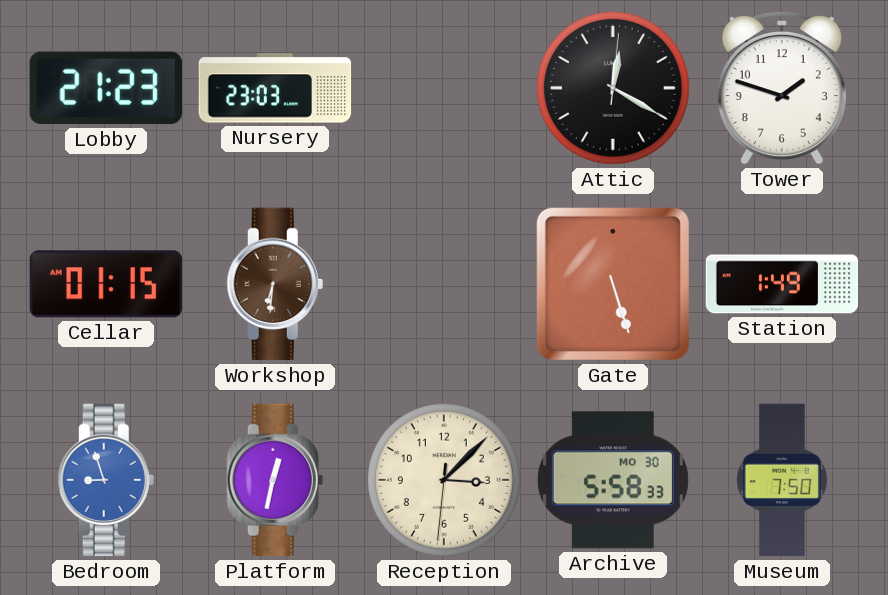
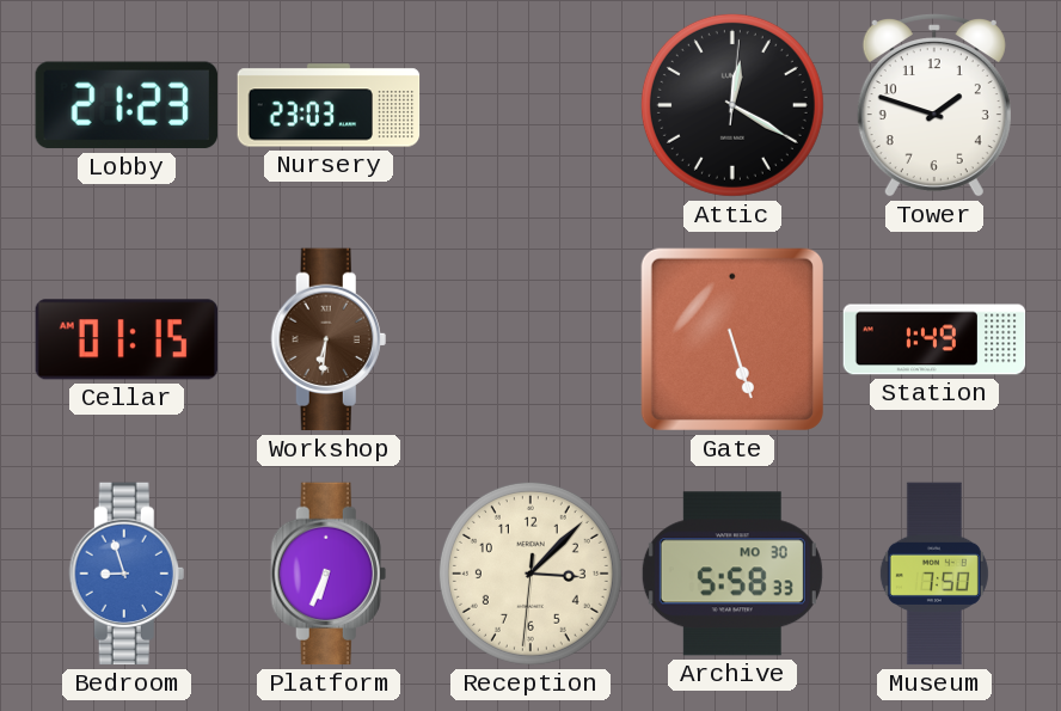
Platform: 12:32 -> 6:34 (329, 574)
